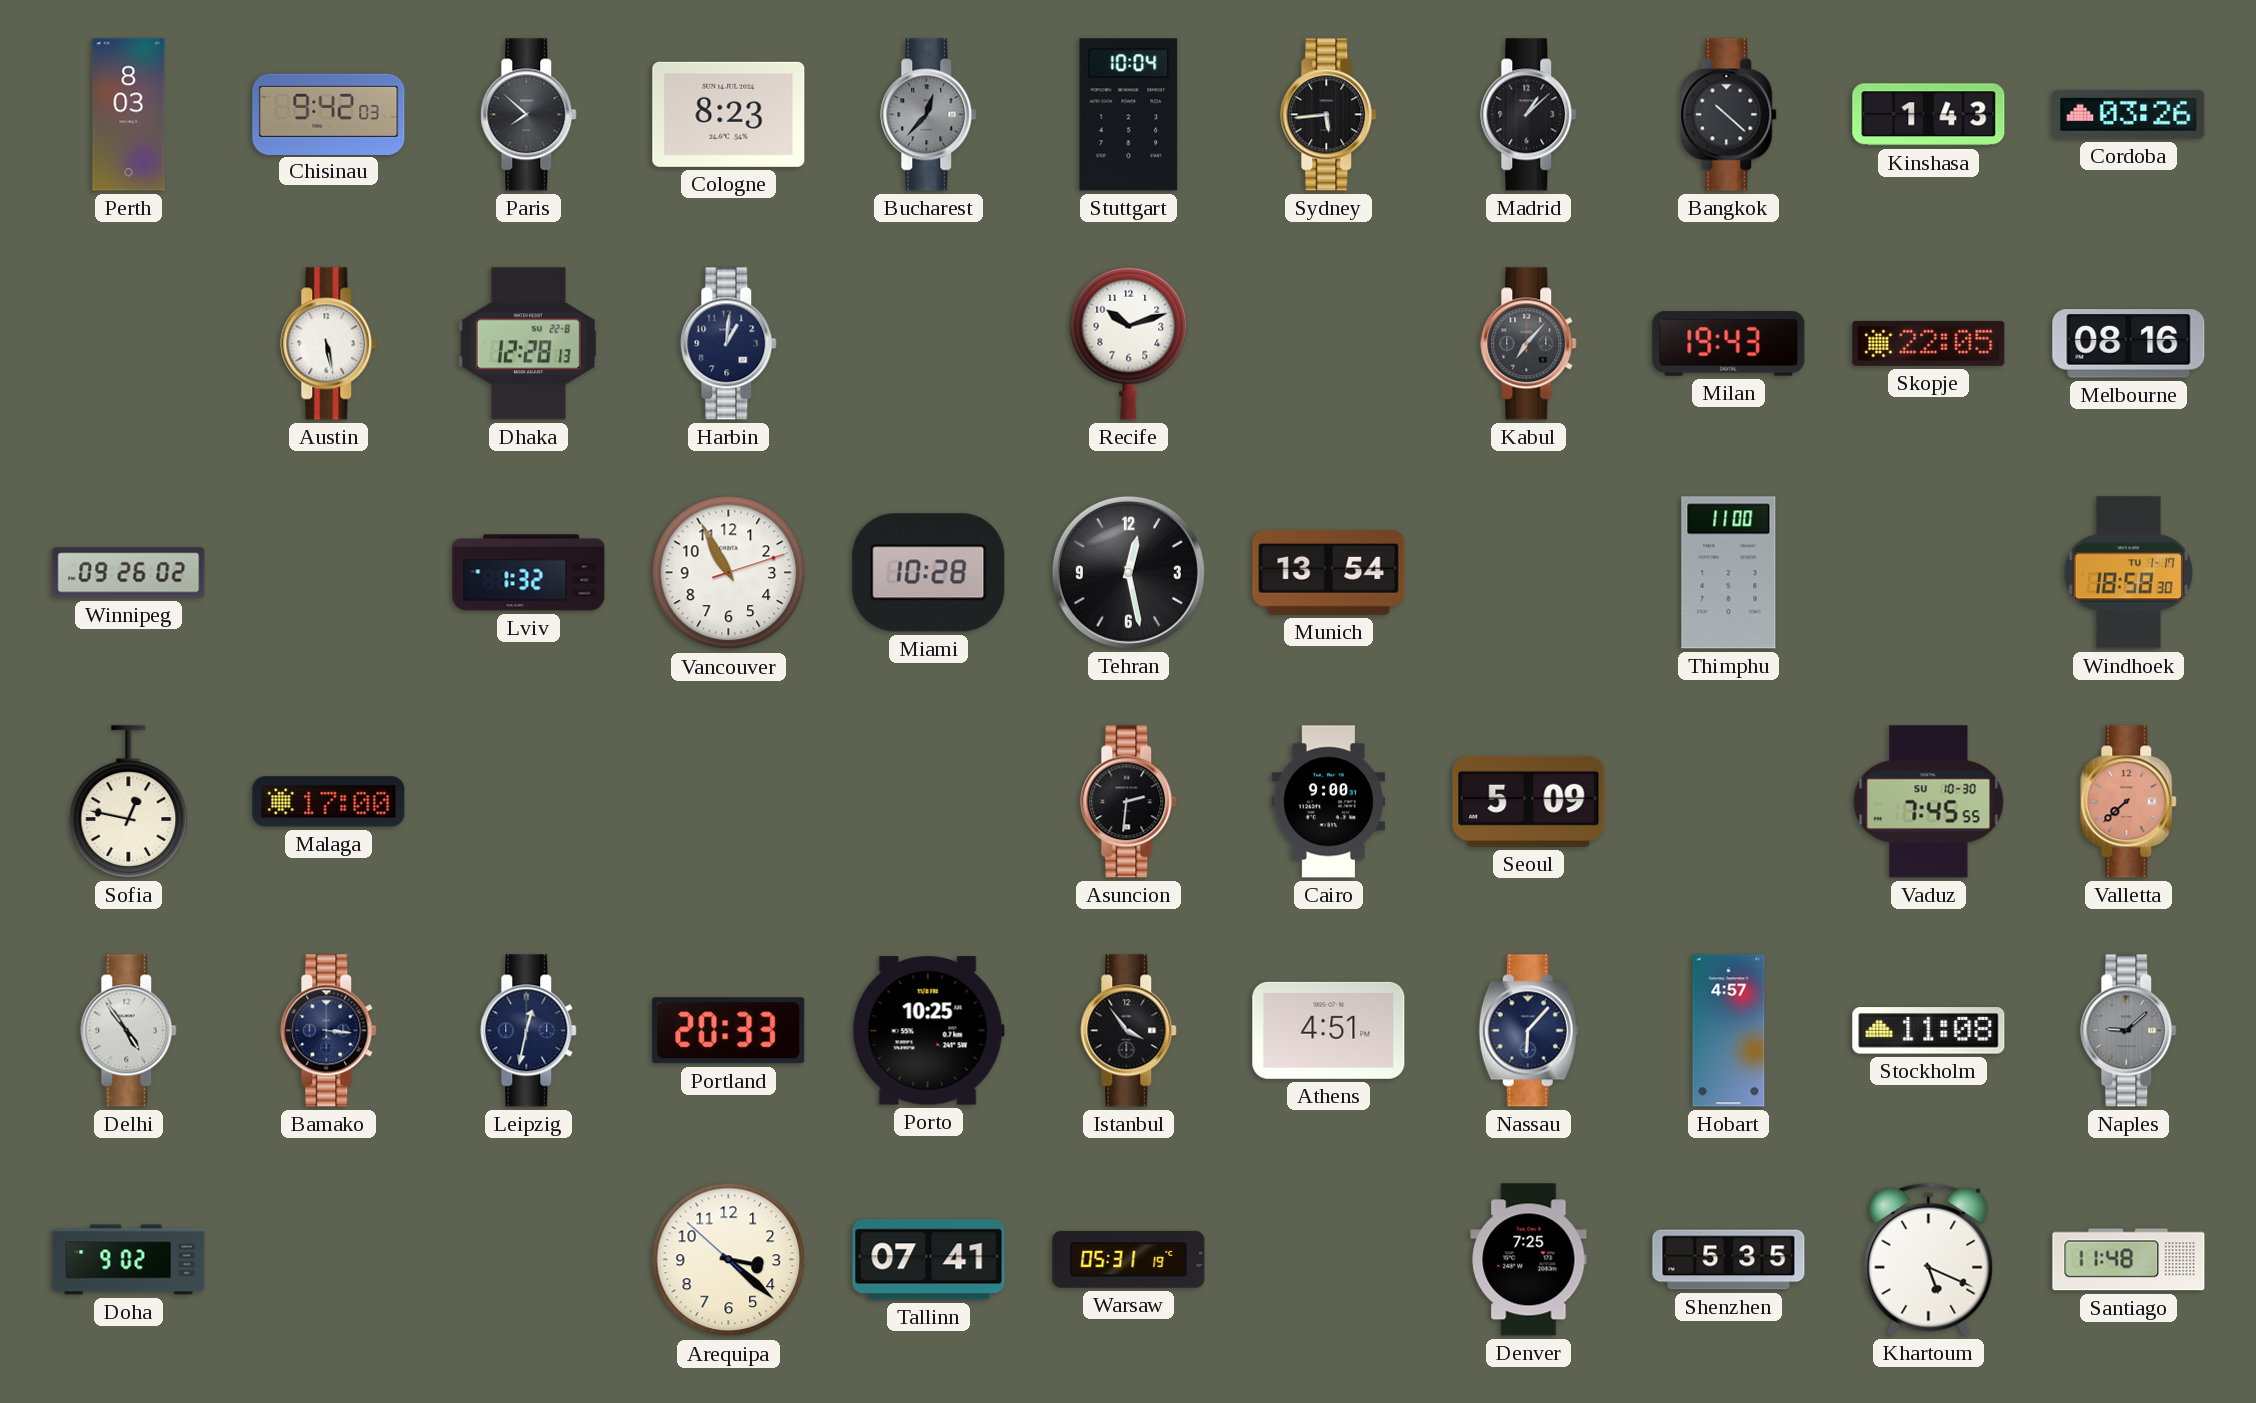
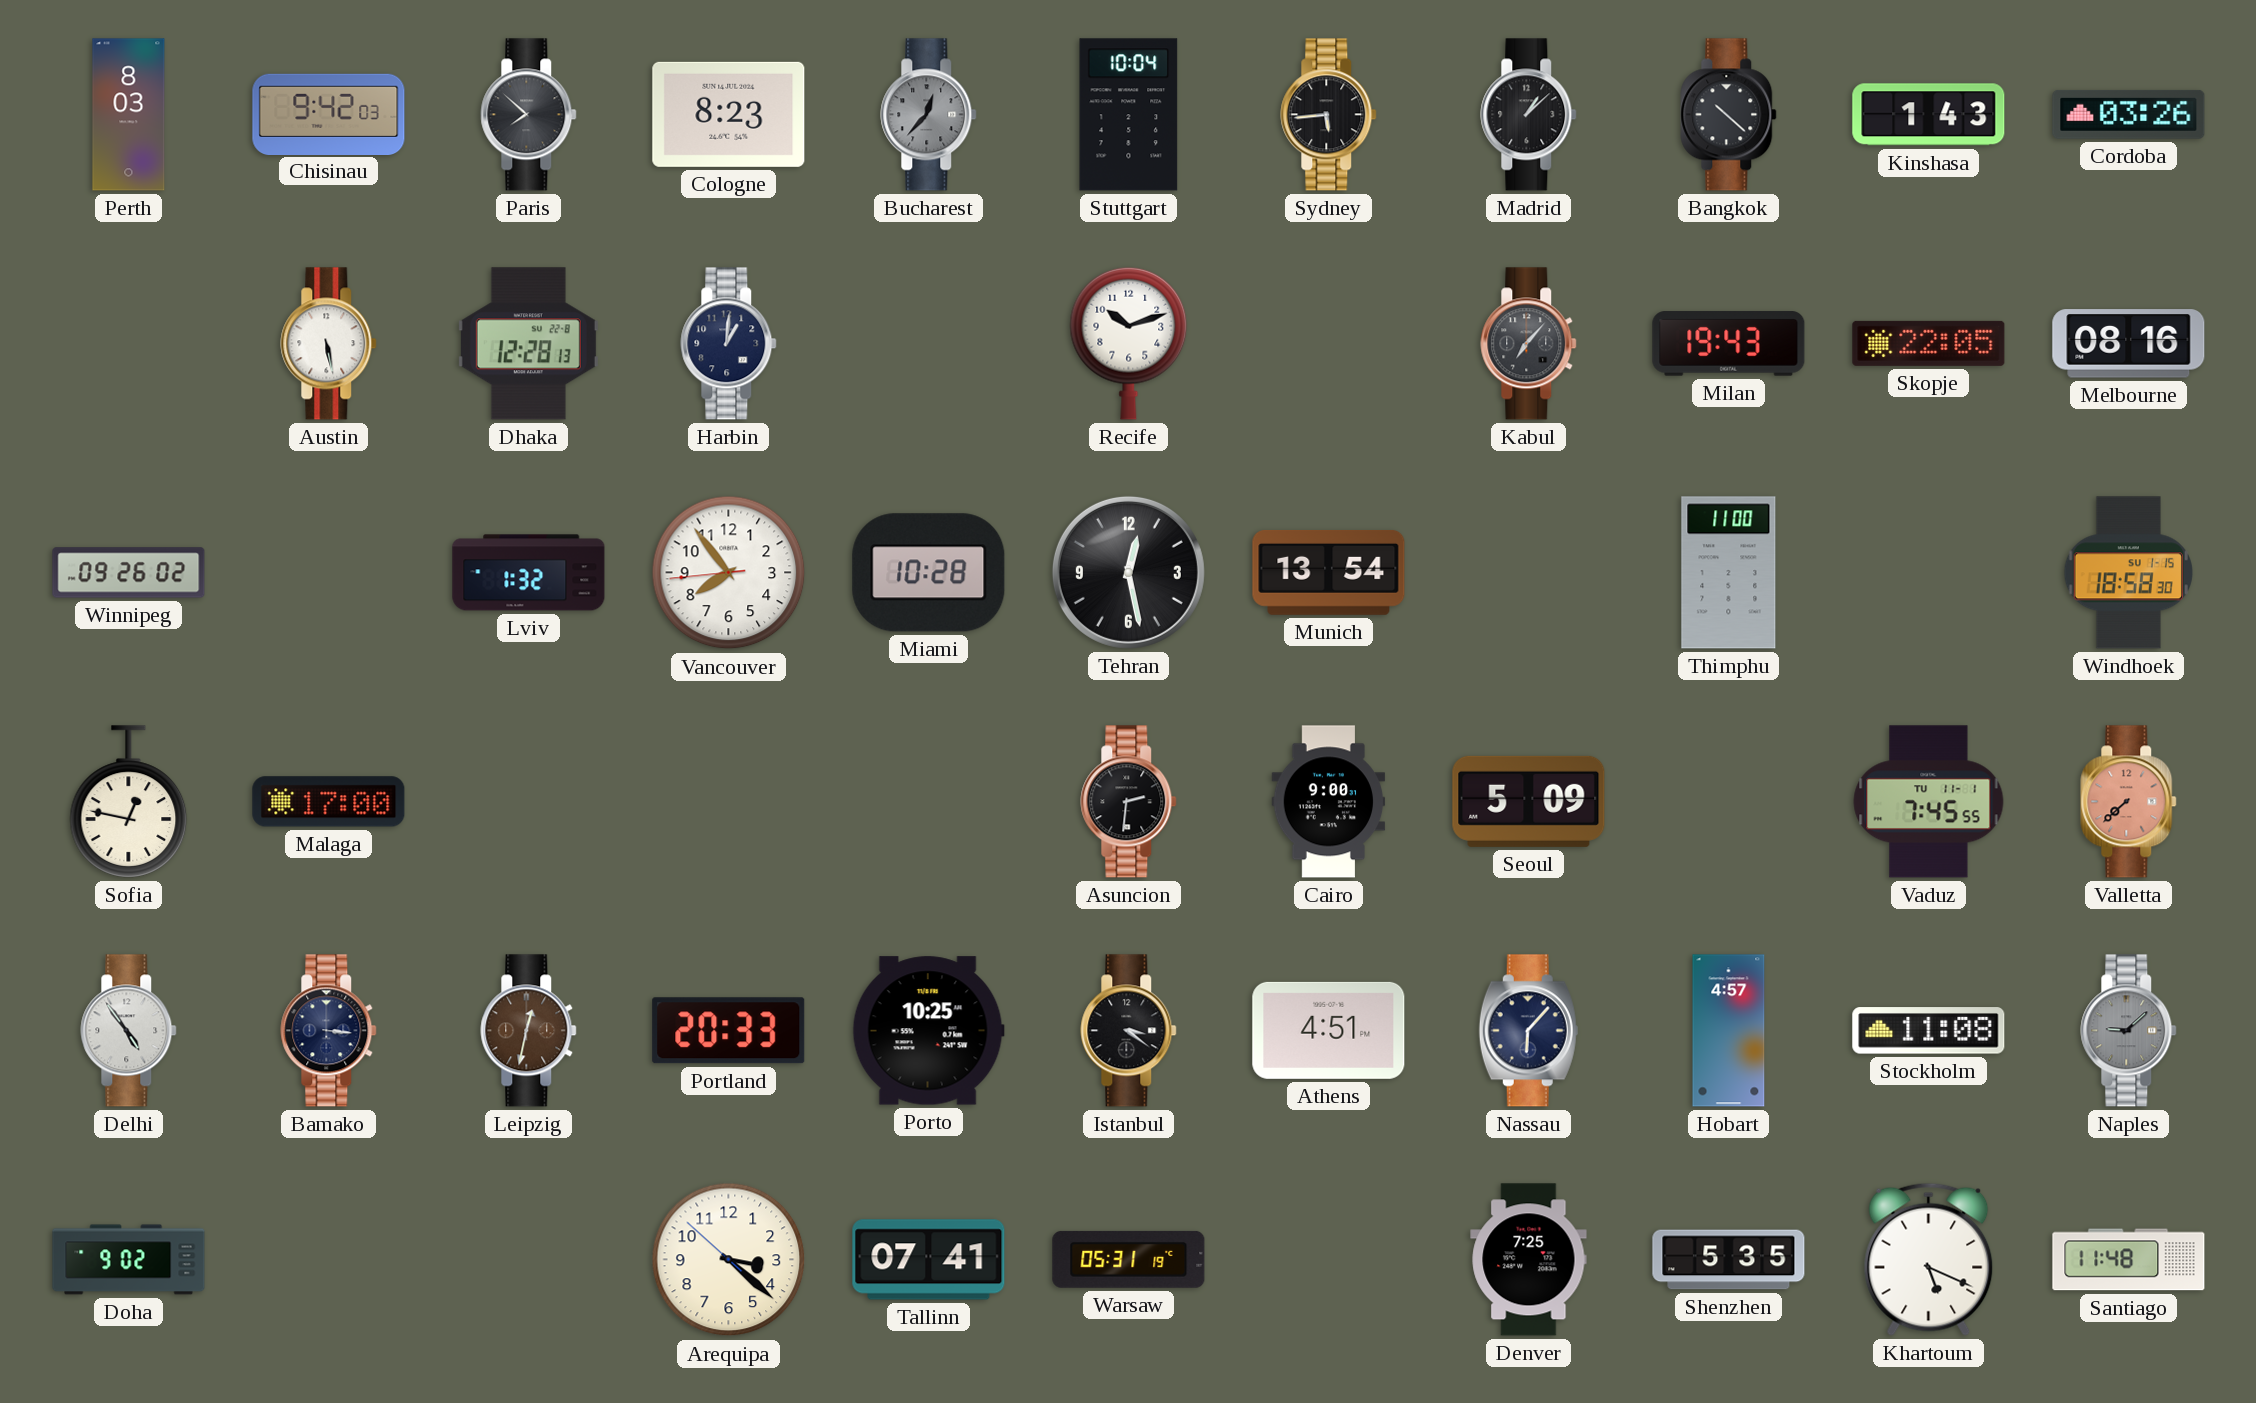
Vancouver: 10:55 -> 7:53 (729, 573)
Windhoek date: TU 1-17 -> SU 1-15 (2128, 573)
Vaduz date: SU 10-30 -> TU 11-1 (1929, 802)
Leipzig dial: navy -> brown (529, 1031)
Istanbul: 3:54 -> 3:21 (1129, 1031)
